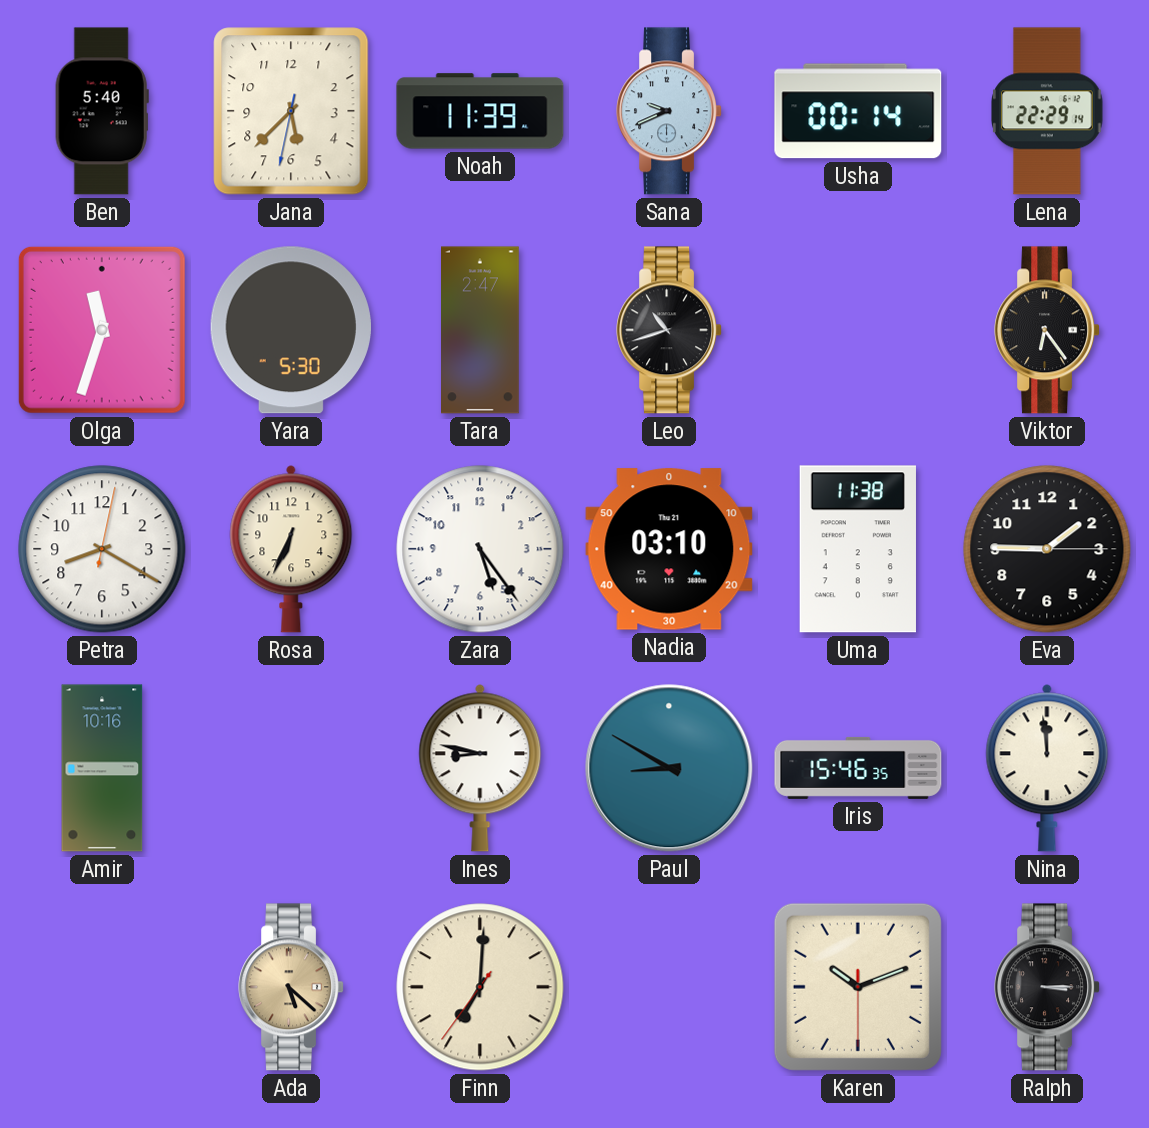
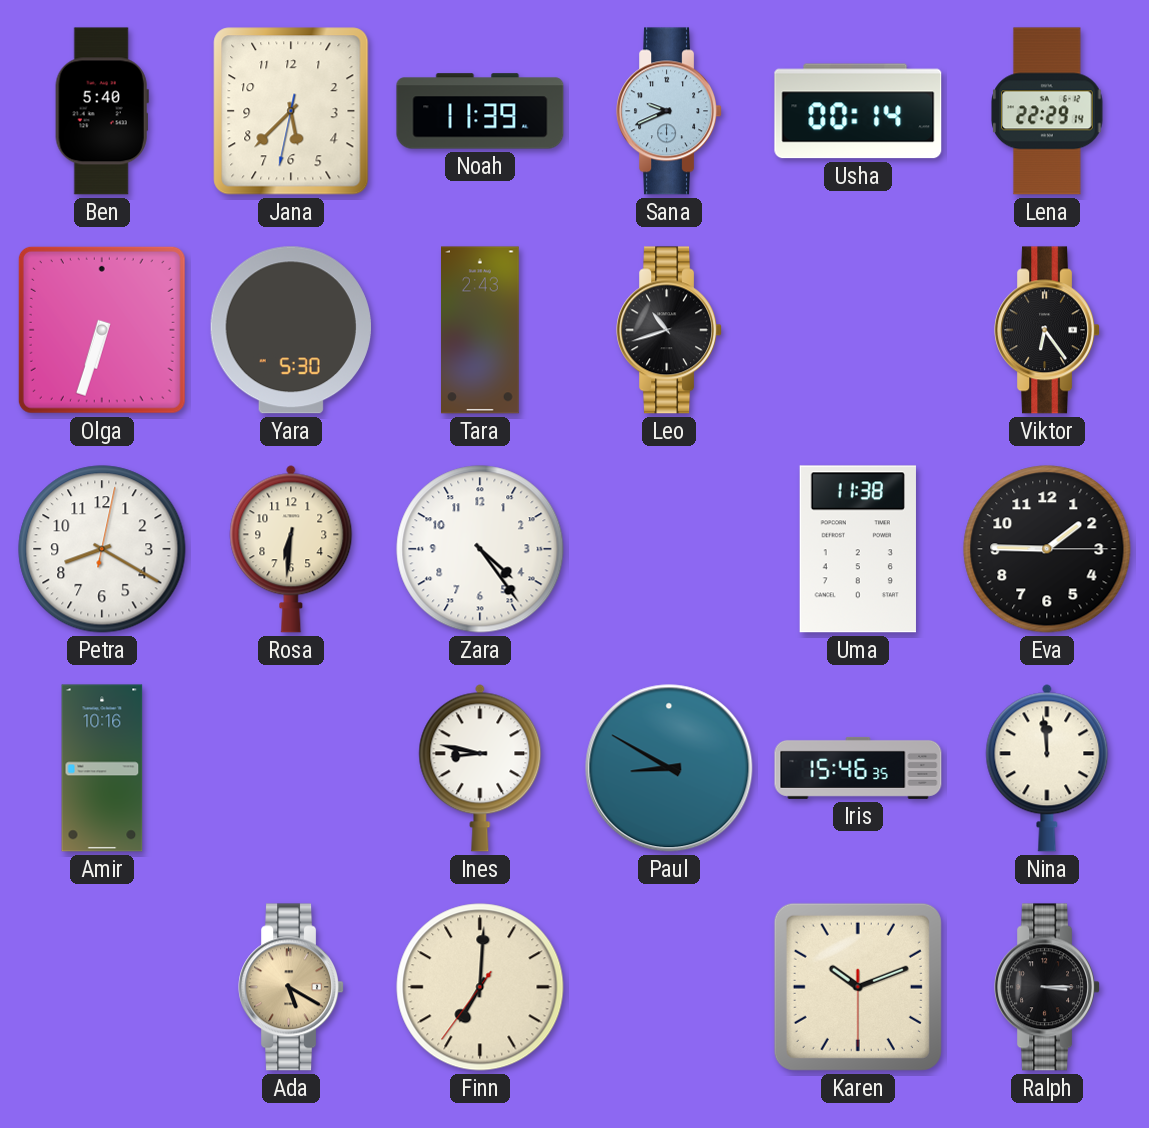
Olga: 11:33 -> 6:33 (102, 330)
Tara: 2:47 -> 2:43 (481, 330)
Rosa: 6:34 -> 6:31 (291, 549)
Zara: 5:24 -> 4:24 (480, 549)
Nadia: 03:10 -> none (669, 549)
Ada: 5:22 -> 5:20 (291, 987)
